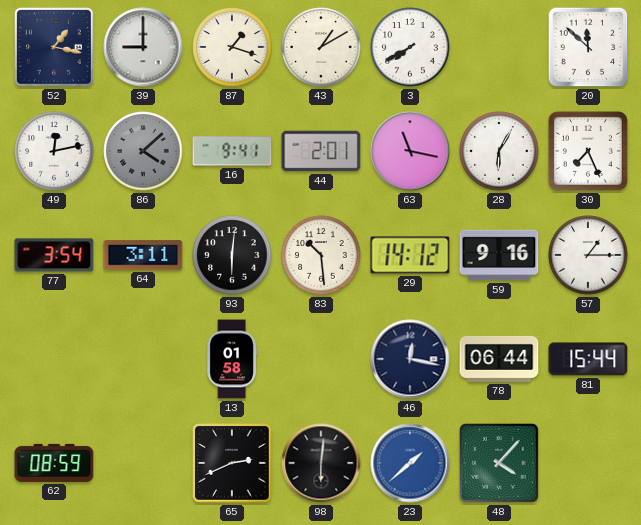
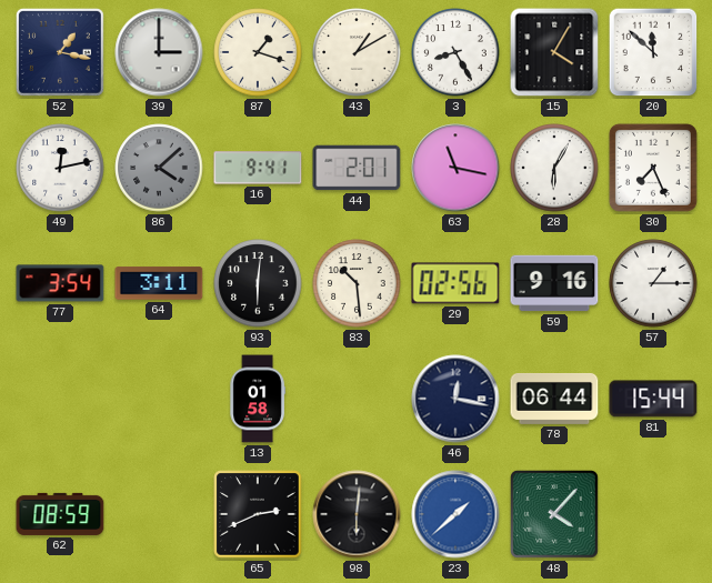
39: 9:00 -> 3:00 (159, 52)
3: 7:40 -> 8:25 (455, 52)
15: none -> 4:05 (554, 52)
29: 14:12 -> 02:56 (455, 283)
